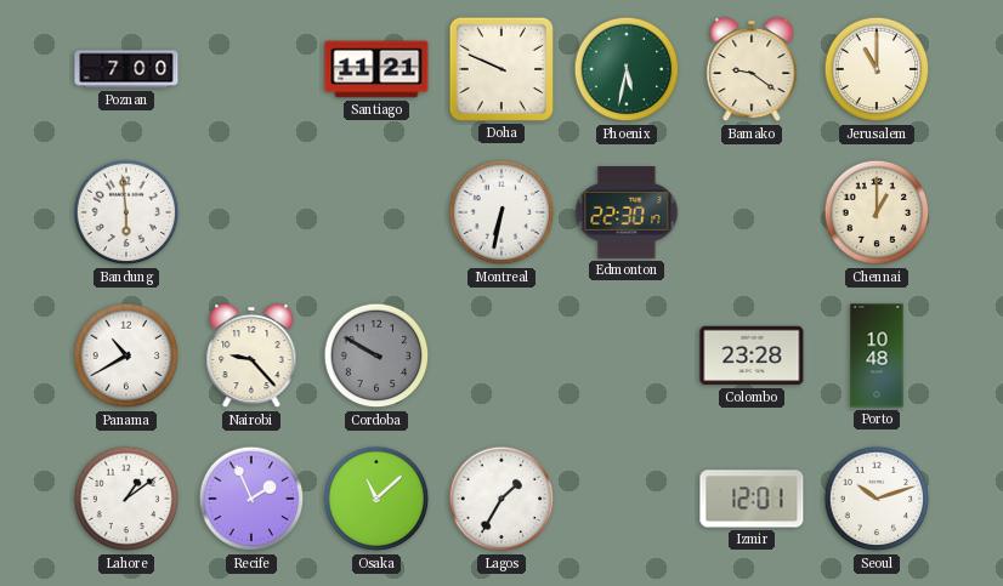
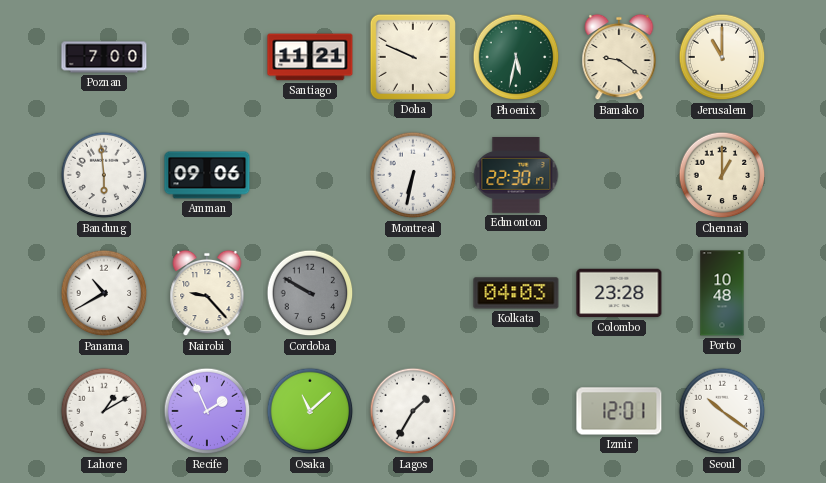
Amman: none -> 09:06 (207, 175)
Kolkata: none -> 04:03 (516, 293)
Lahore: 1:09 -> 1:10 (104, 411)
Seoul: 10:12 -> 10:21 (722, 411)
